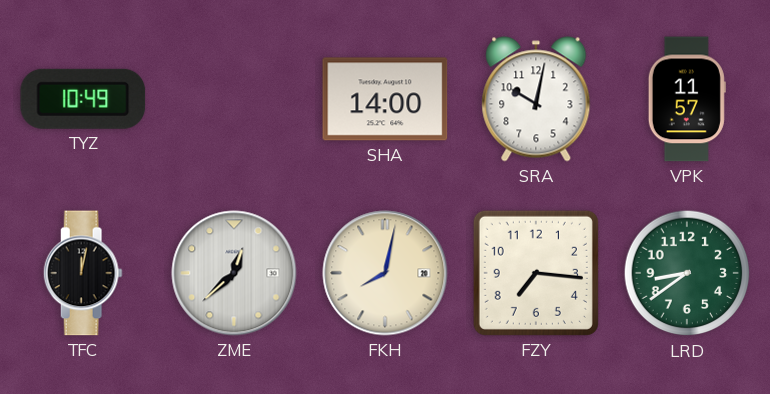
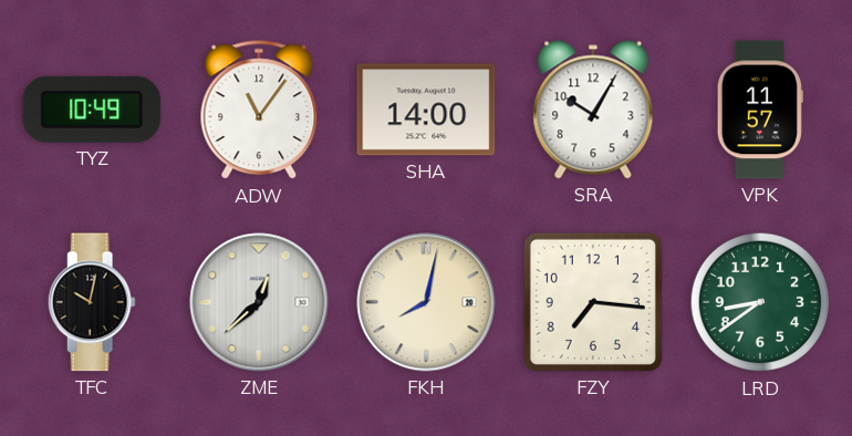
ADW: none -> 11:06 (259, 111)
SRA: 10:02 -> 10:05 (593, 110)
TFC: 12:02 -> 10:02 (92, 302)
